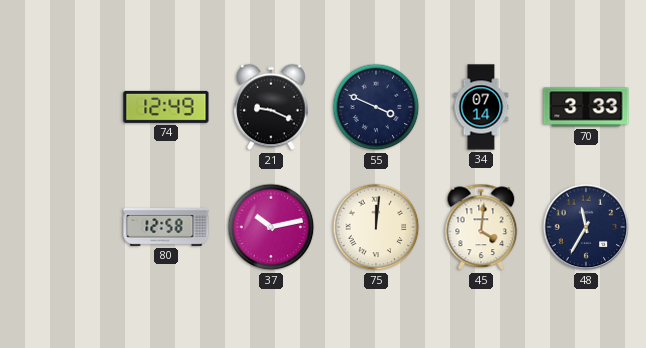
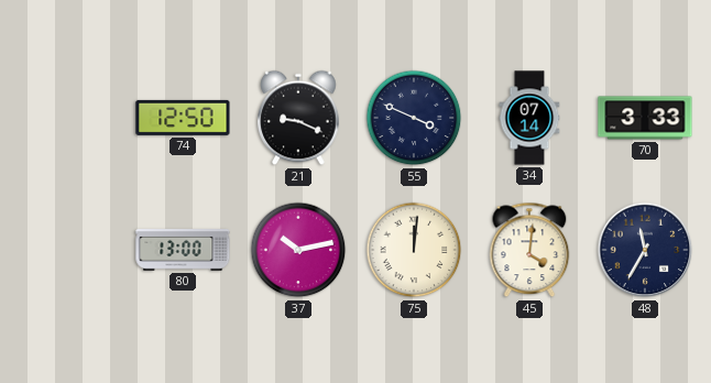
74: 12:49 -> 12:50 (183, 118)
80: 12:58 -> 13:00 (183, 251)
